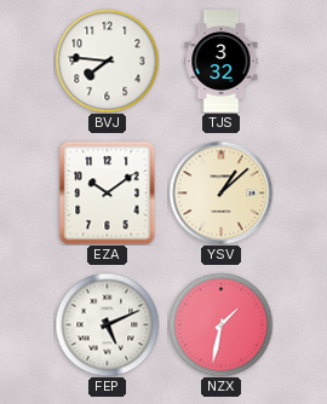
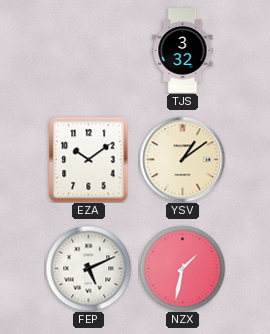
BVJ: 7:46 -> none (107, 60)
YSV: 1:08 -> 1:09 (182, 159)
